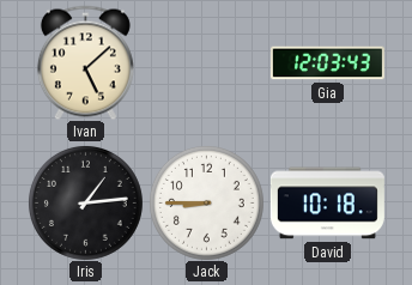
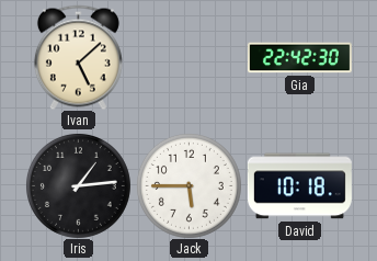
Gia: 12:03 -> 22:42 (299, 58)
Jack: 8:45 -> 5:45 (188, 185)
